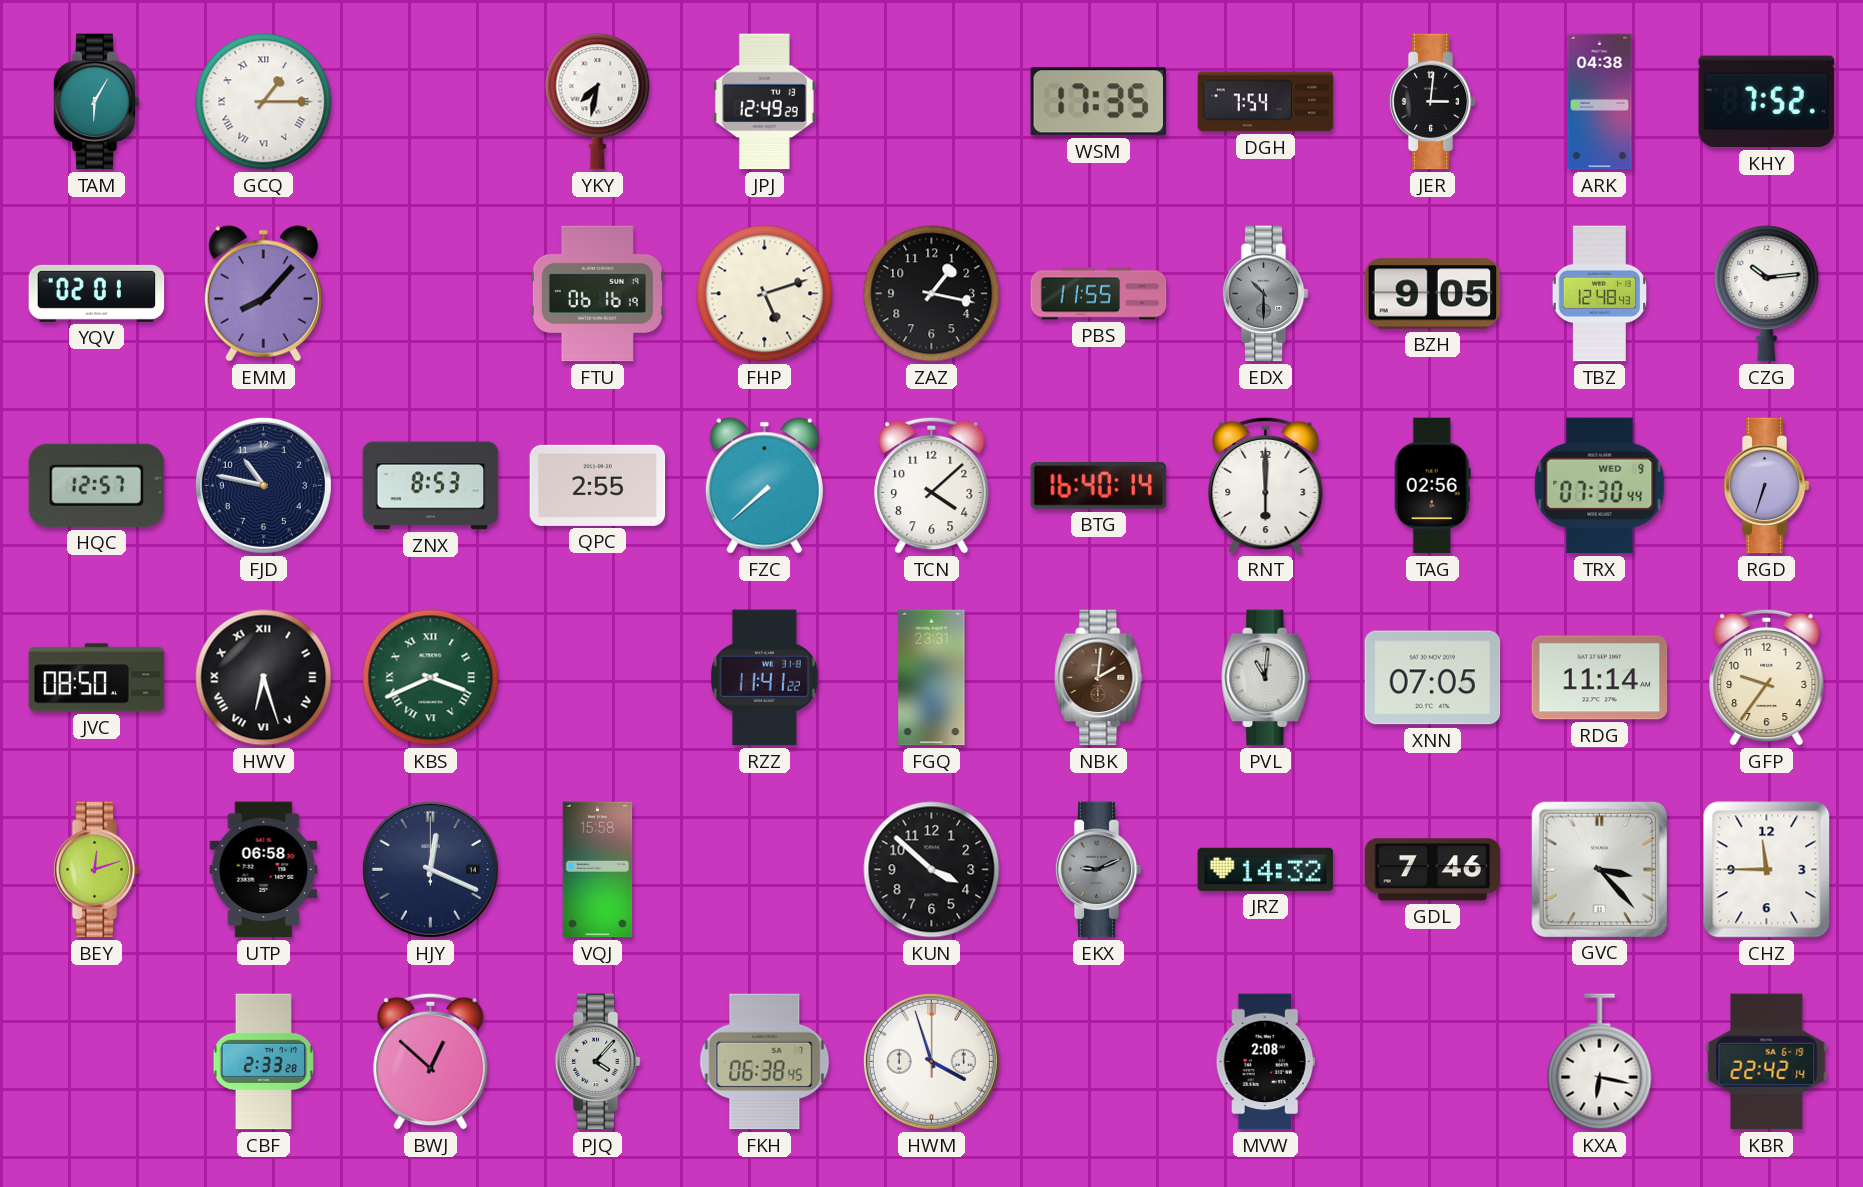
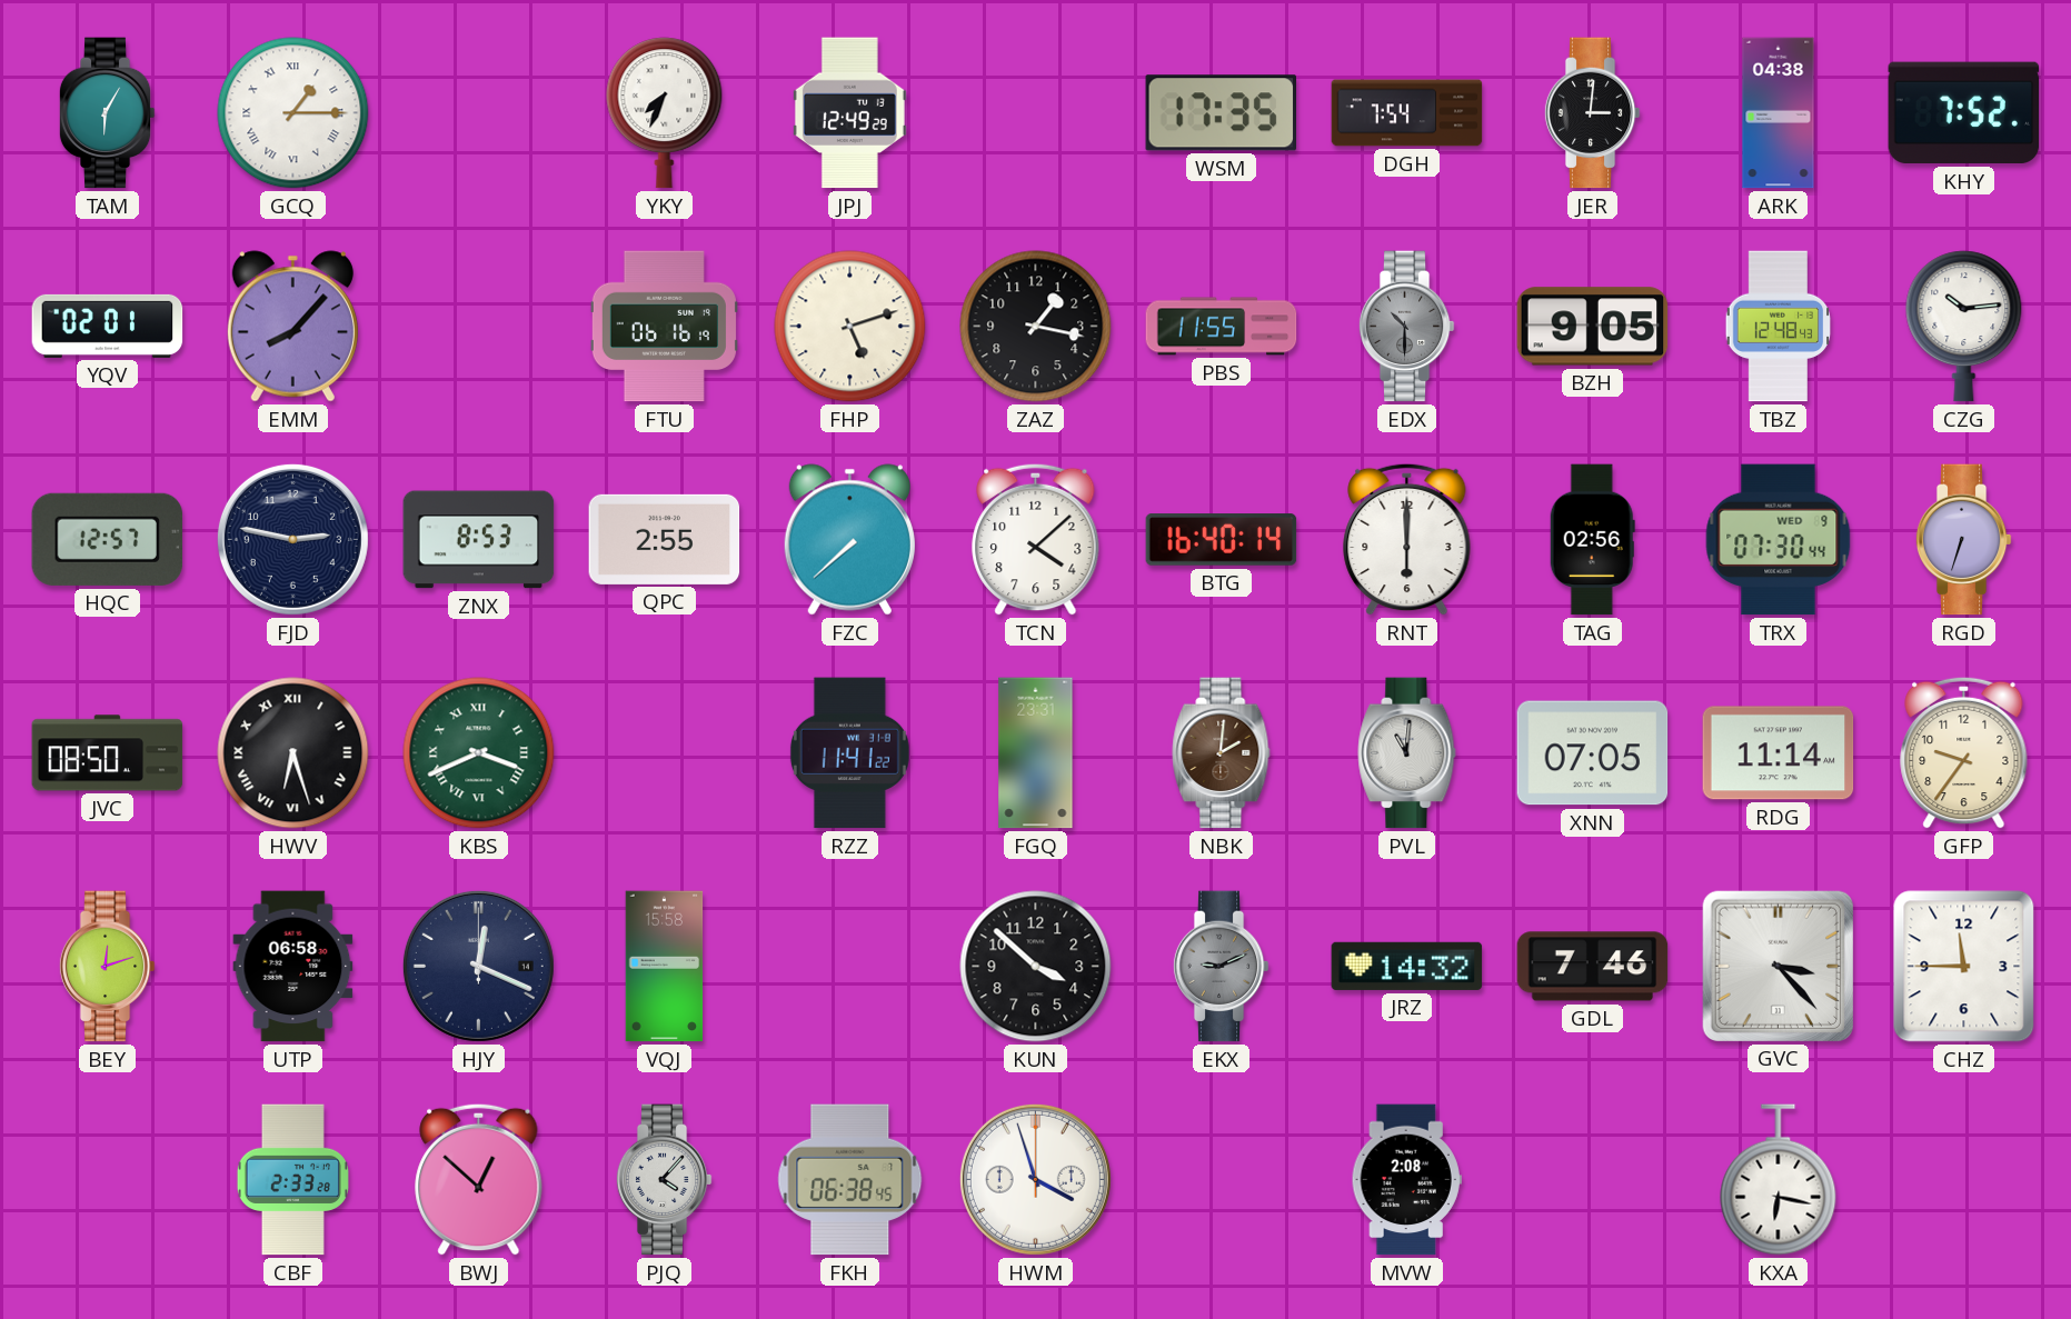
YKY: 7:32 -> 7:34 (665, 113)
FJD: 10:47 -> 2:47 (292, 539)
KBR: 22:42 -> none (1767, 1062)
